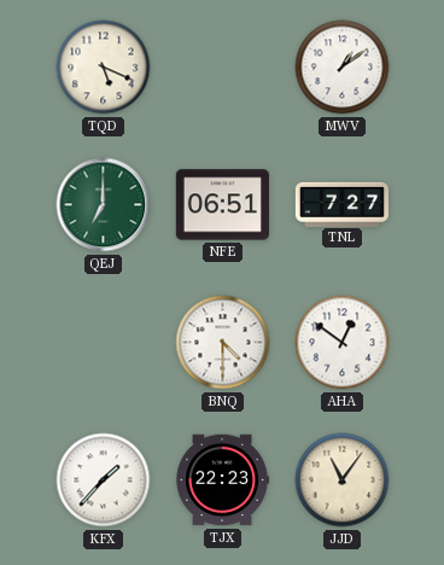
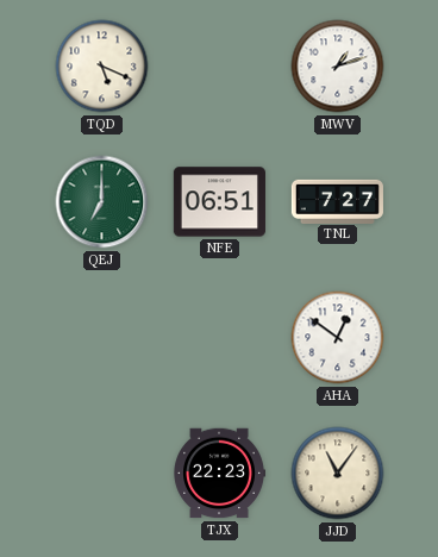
MWV: 1:09 -> 1:12 (338, 67)
BNQ: 4:30 -> none (223, 343)
KFX: 1:37 -> none (104, 480)
